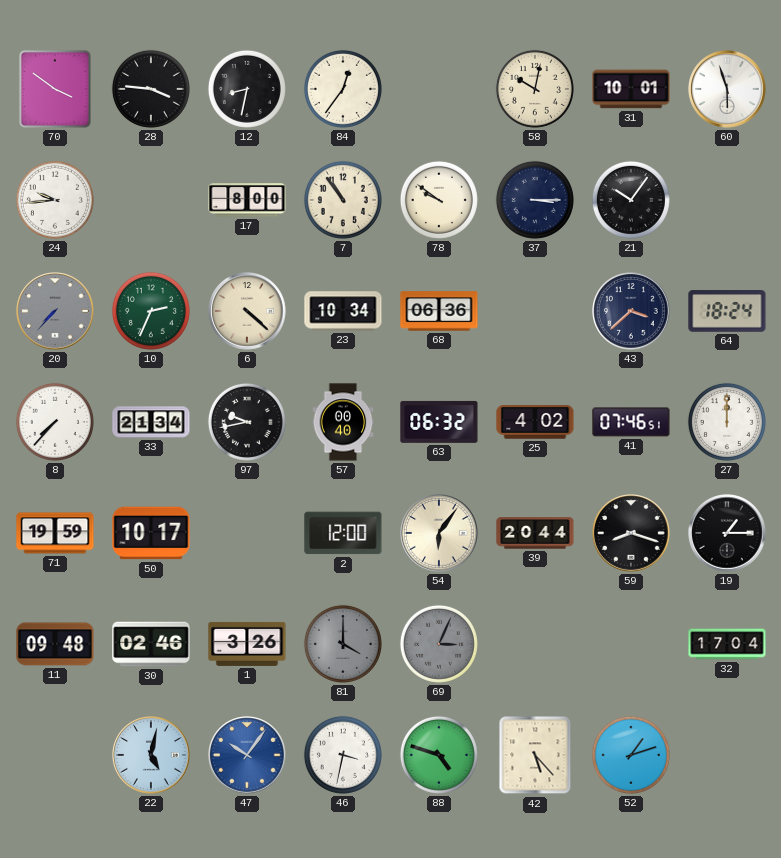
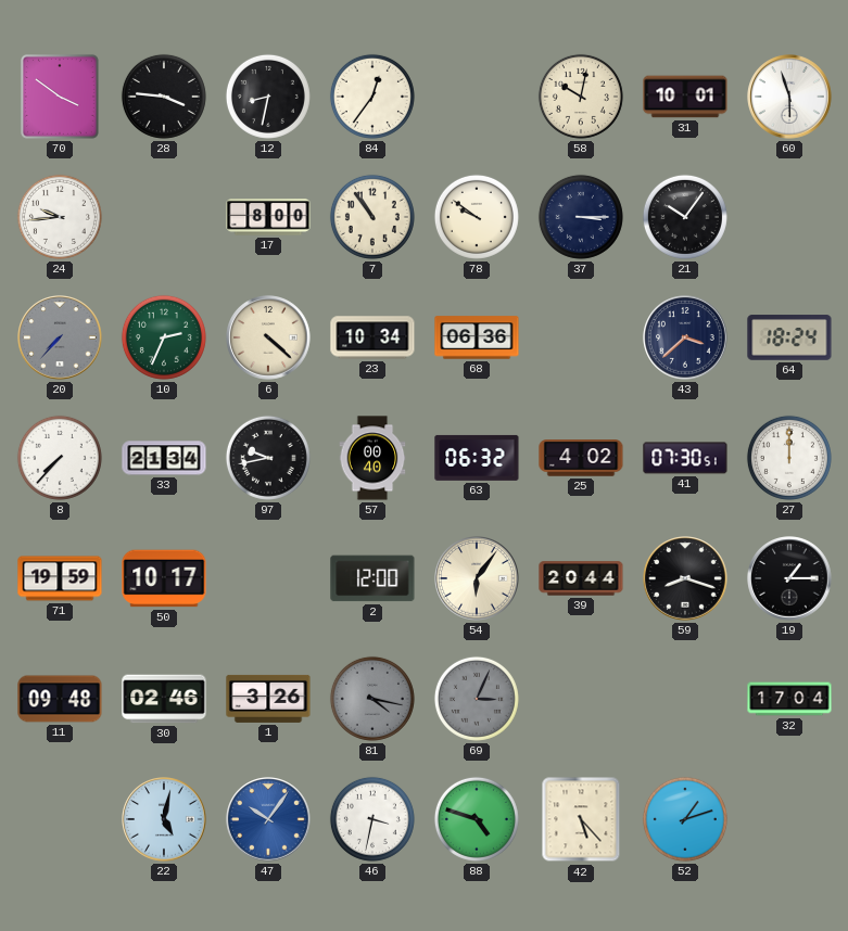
41: 07:46 -> 07:30 (685, 458)
81: 4:00 -> 4:17 (372, 699)
